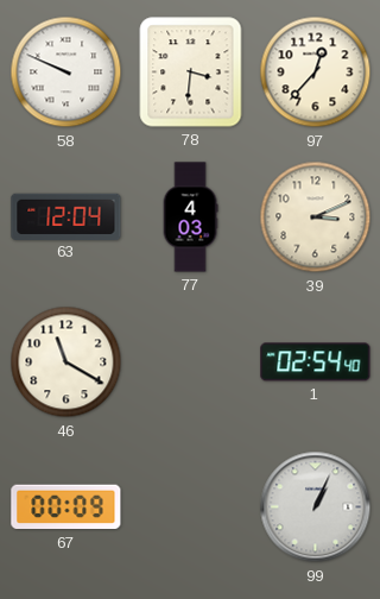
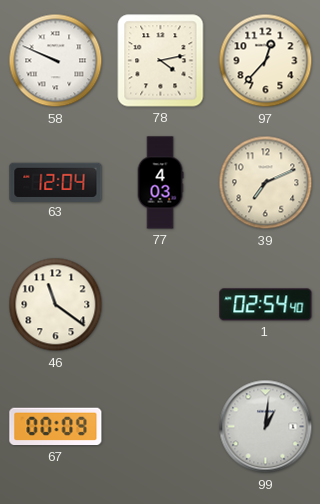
78: 3:31 -> 4:13 (161, 61)
39: 3:11 -> 7:11 (266, 183)
46: 11:20 -> 11:21 (56, 305)
99: 1:04 -> 1:01 (266, 427)
